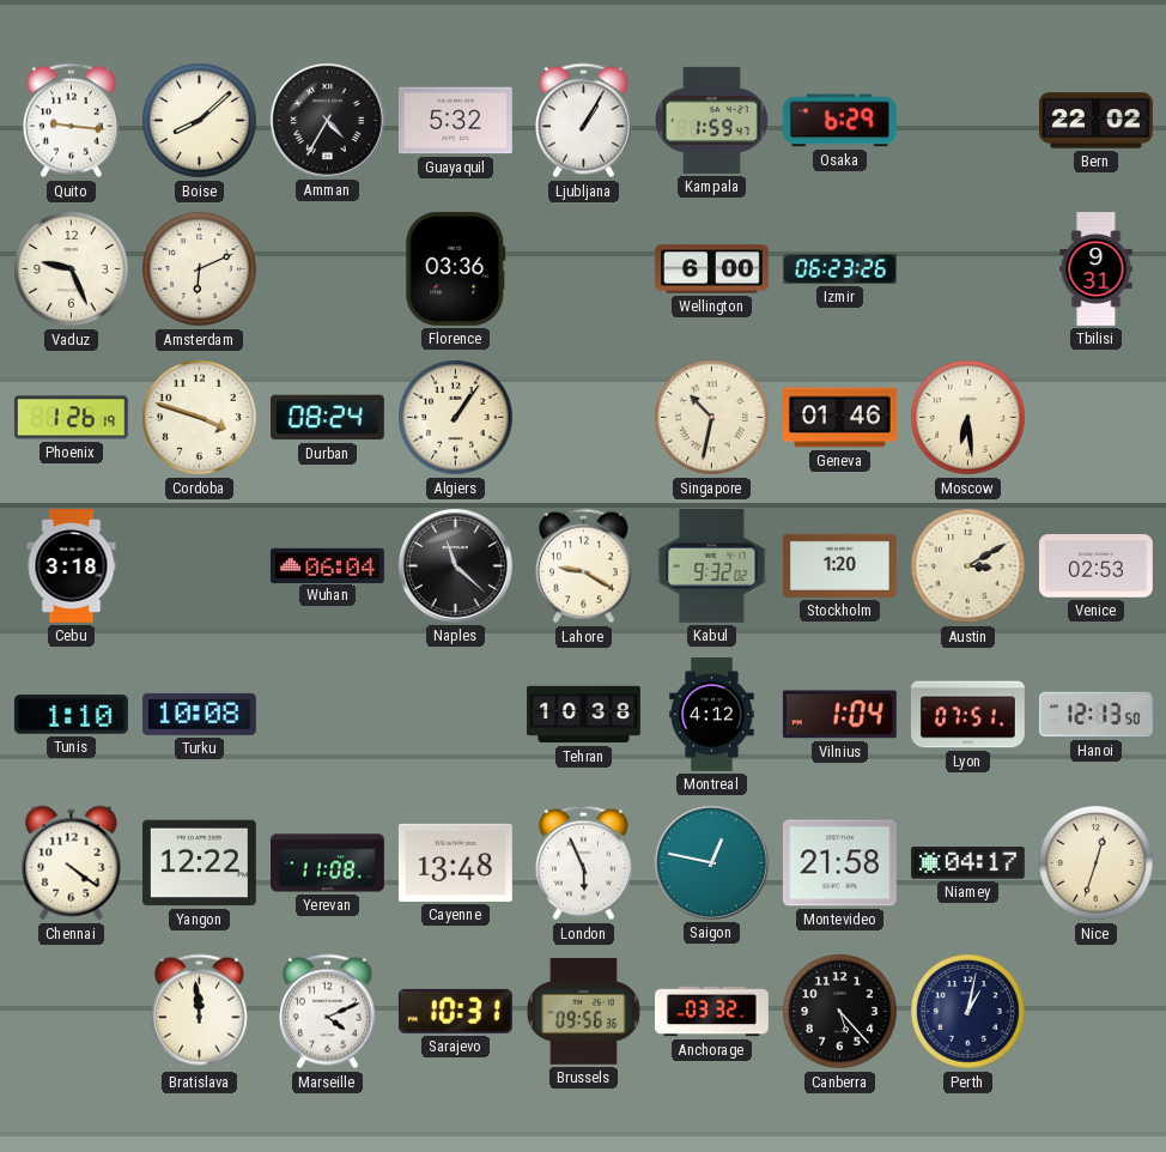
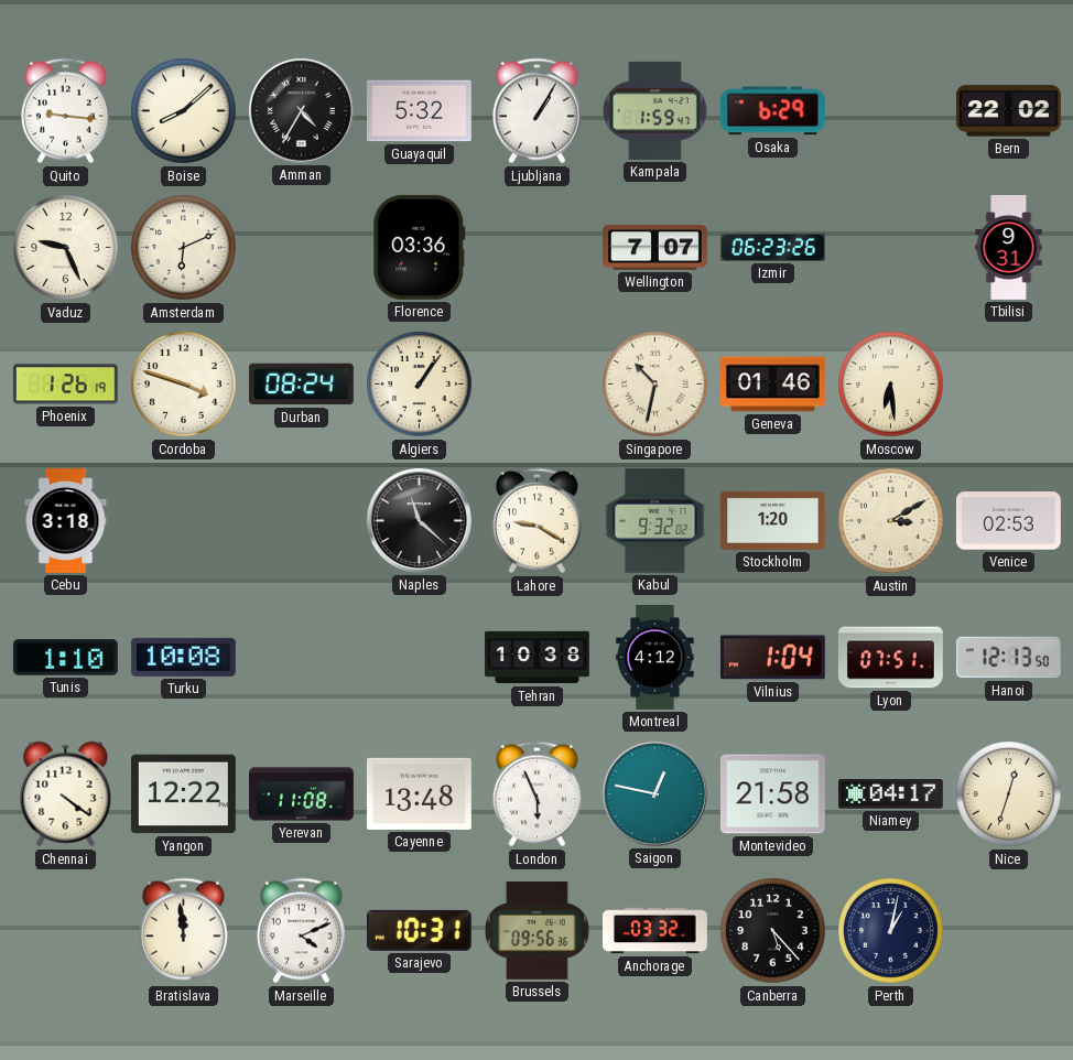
Wellington: 6:00 -> 7:07 (655, 248)
Wuhan: 06:04 -> none (327, 565)
